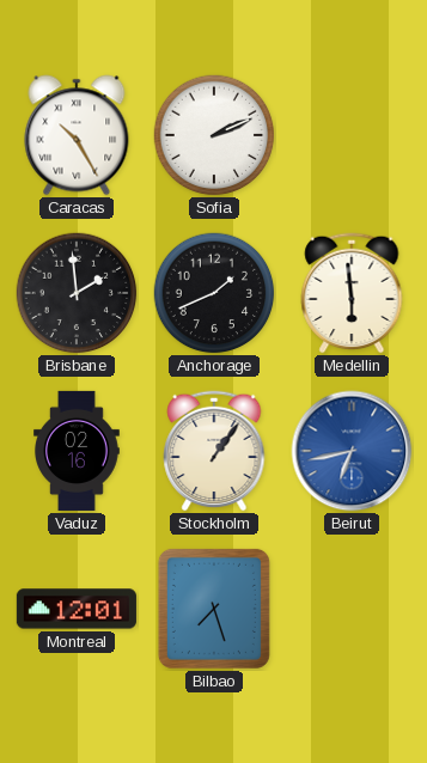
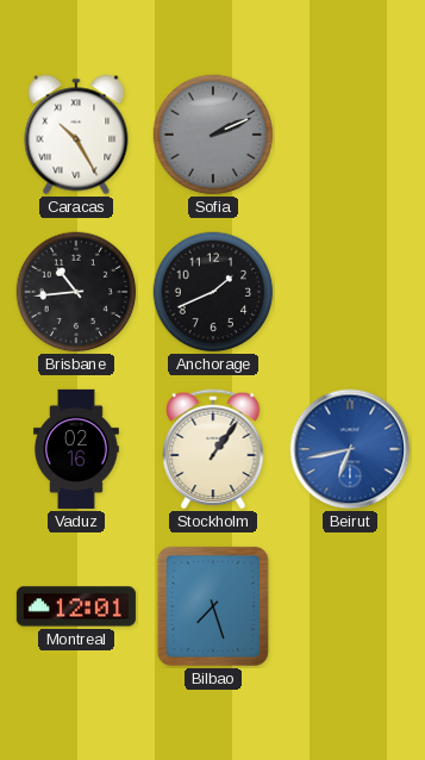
Sofia dial: white -> grey (213, 135)
Brisbane: 1:59 -> 10:44 (76, 292)
Medellin: 5:59 -> none (352, 293)
